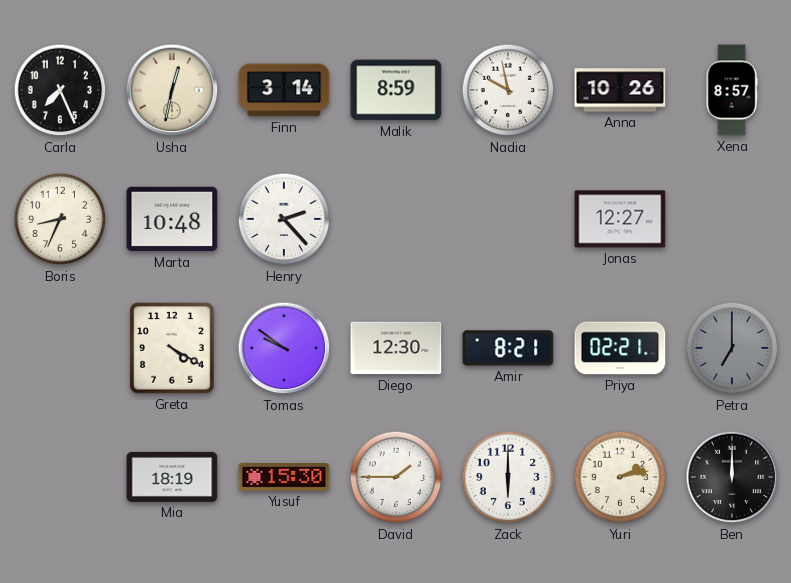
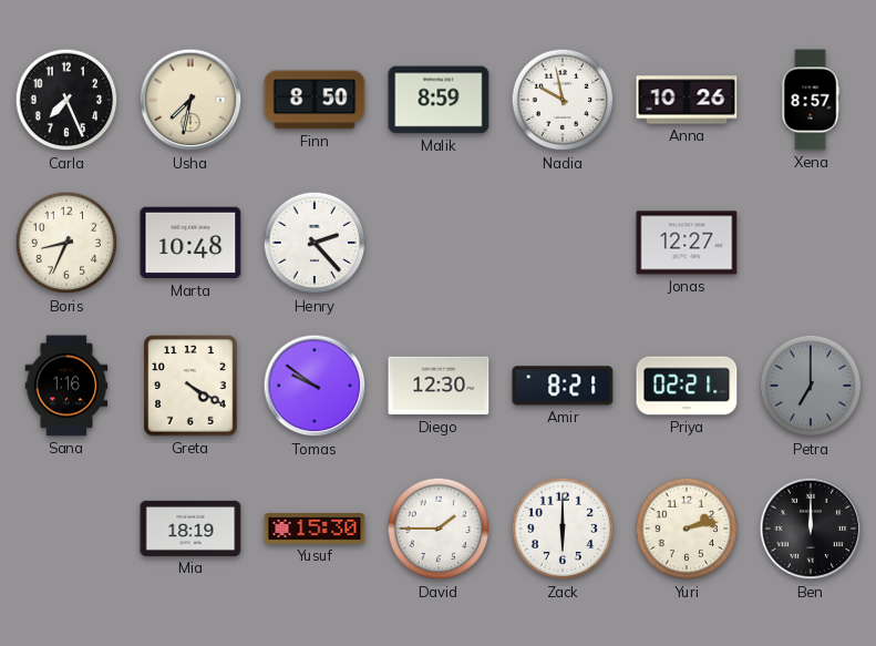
Usha: 12:32 -> 7:32 (190, 100)
Finn: 3:14 -> 8:50 (315, 100)
Sana: none -> 1:16 (66, 386)
